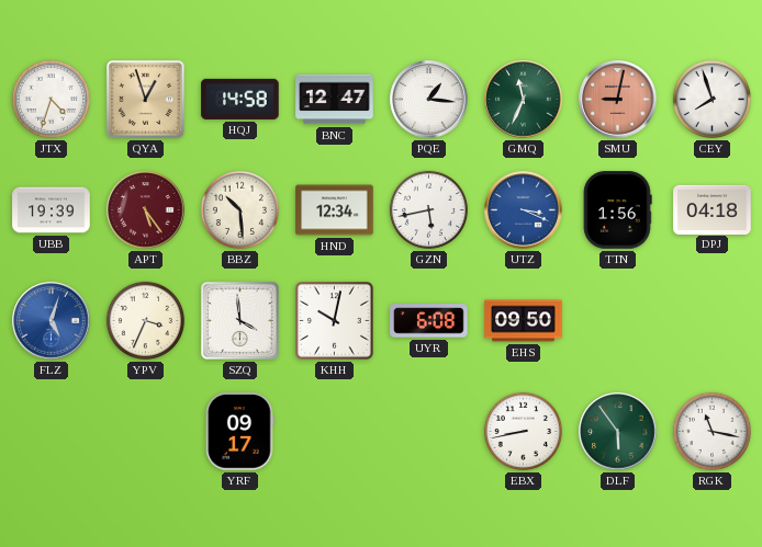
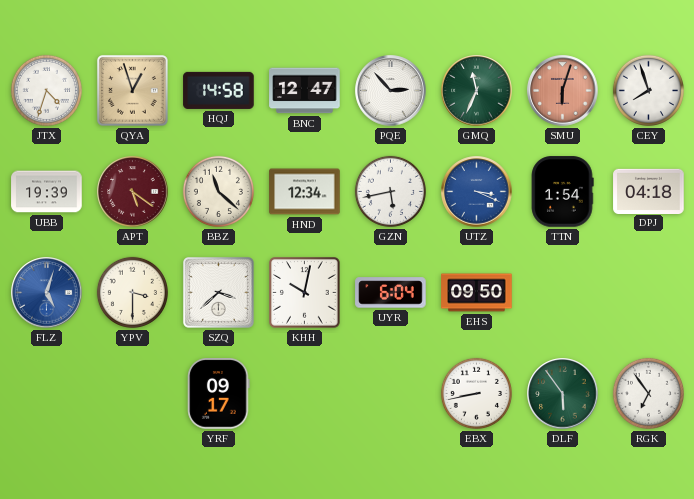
PQE: 1:16 -> 2:53 (391, 91)
SMU: 9:02 -> 6:03 (563, 91)
APT: 5:24 -> 5:21 (133, 192)
BBZ: 10:29 -> 11:22 (218, 191)
TTN: 1:56 -> 1:54 (562, 192)
YPV: 3:34 -> 3:30 (132, 292)
SZQ: 3:59 -> 3:38 (219, 293)
UYR: 6:08 -> 6:04 (391, 293)
RGK: 11:17 -> 6:54 (648, 393)
